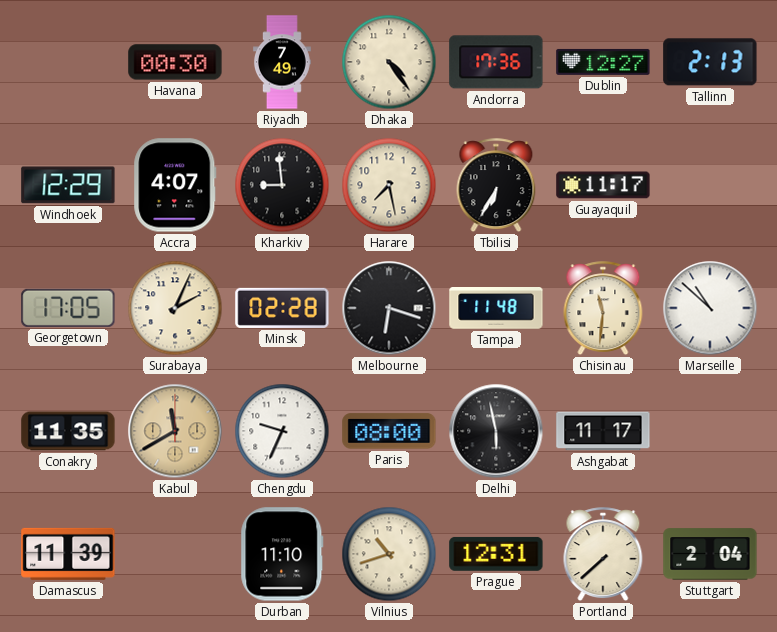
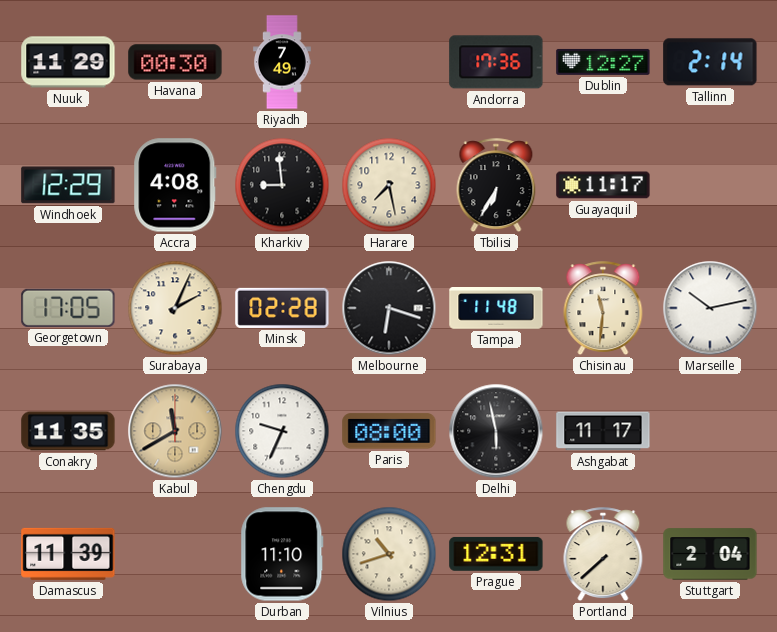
Nuuk: none -> 11:29 (68, 62)
Dhaka: 4:24 -> none (389, 62)
Tallinn: 2:13 -> 2:14 (710, 62)
Accra: 4:07 -> 4:08 (175, 185)
Marseille: 10:52 -> 10:13 (710, 308)
